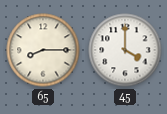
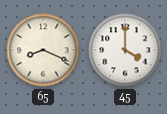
65: 8:15 -> 8:19 (43, 50)
